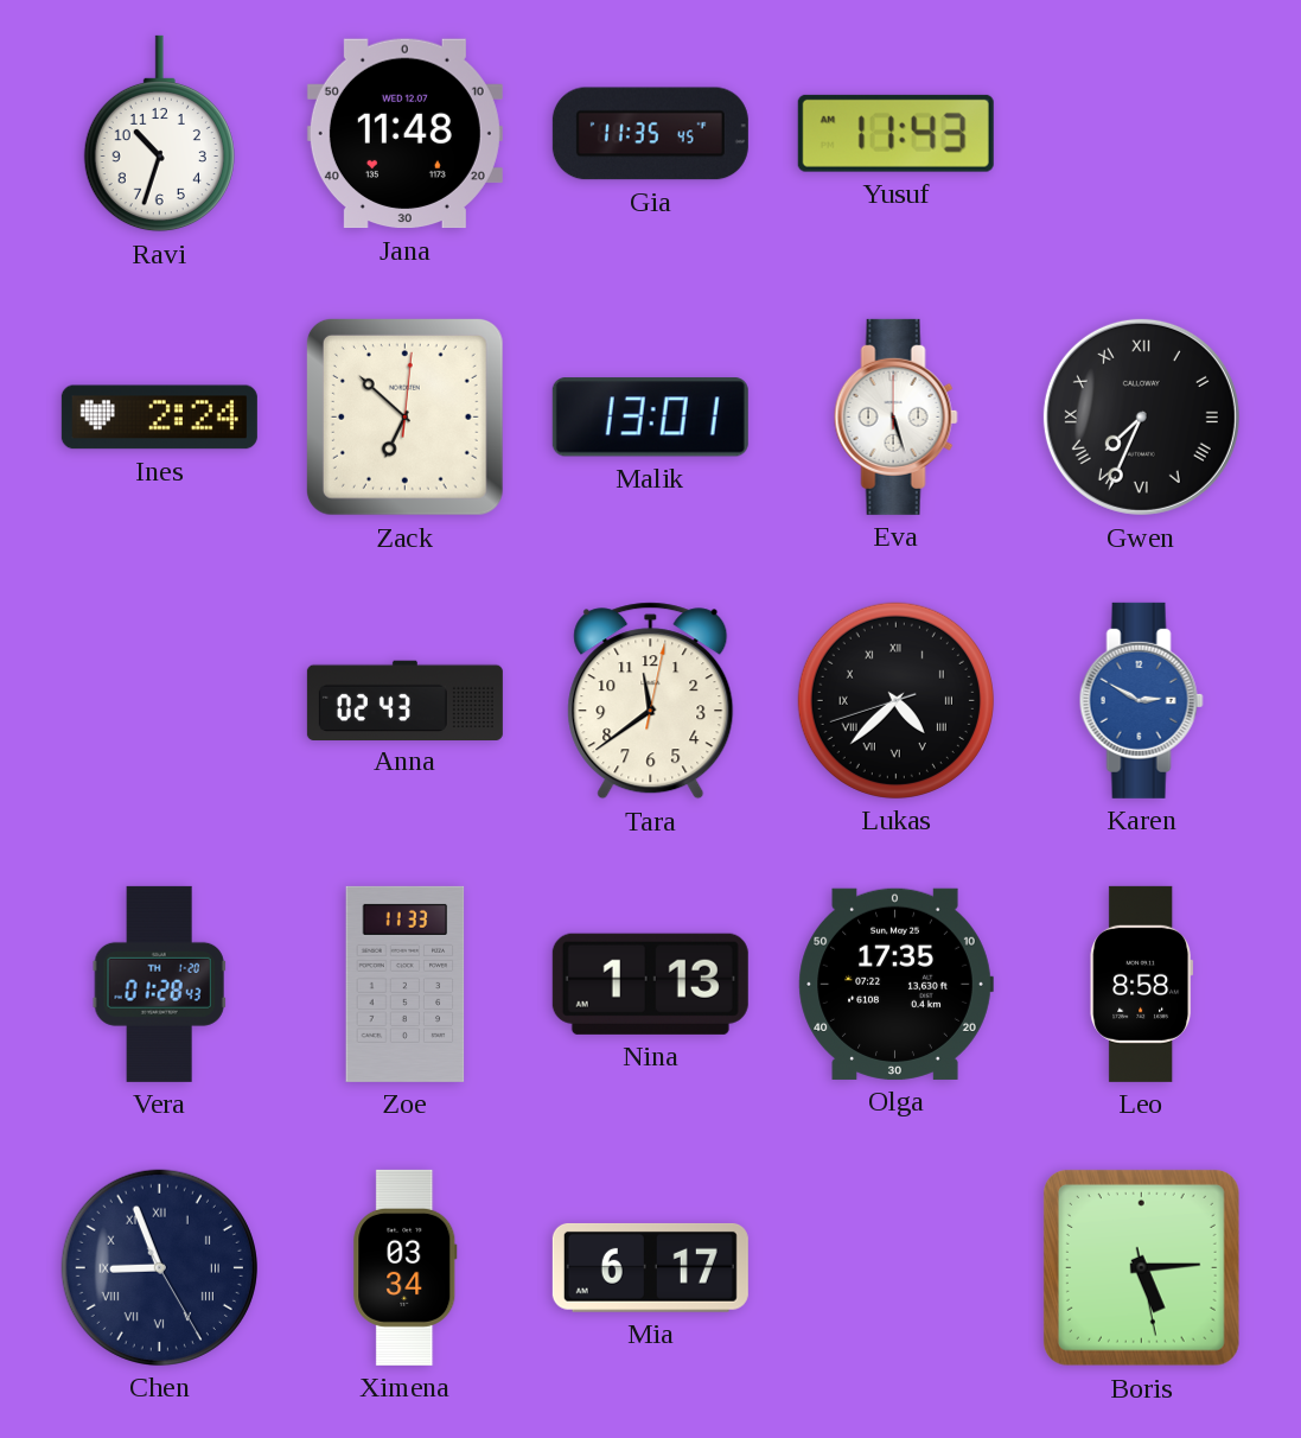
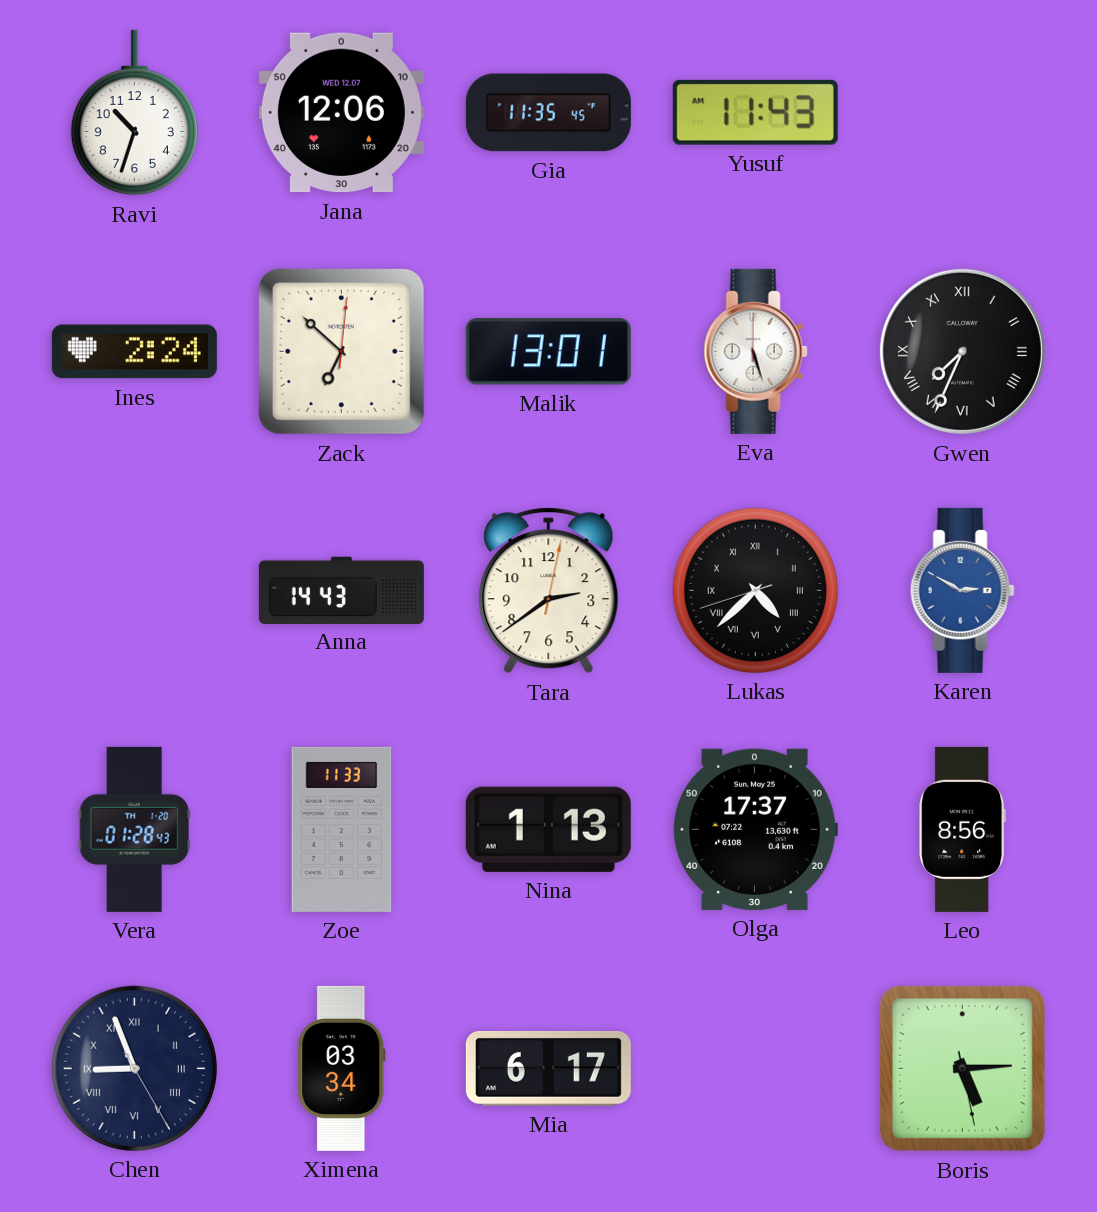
Jana: 11:48 -> 12:06 (341, 113)
Anna: 02:43 -> 14:43 (341, 590)
Tara: 11:39 -> 2:39 (549, 591)
Olga: 17:35 -> 17:37 (755, 829)
Leo: 8:58 -> 8:56 (963, 829)
